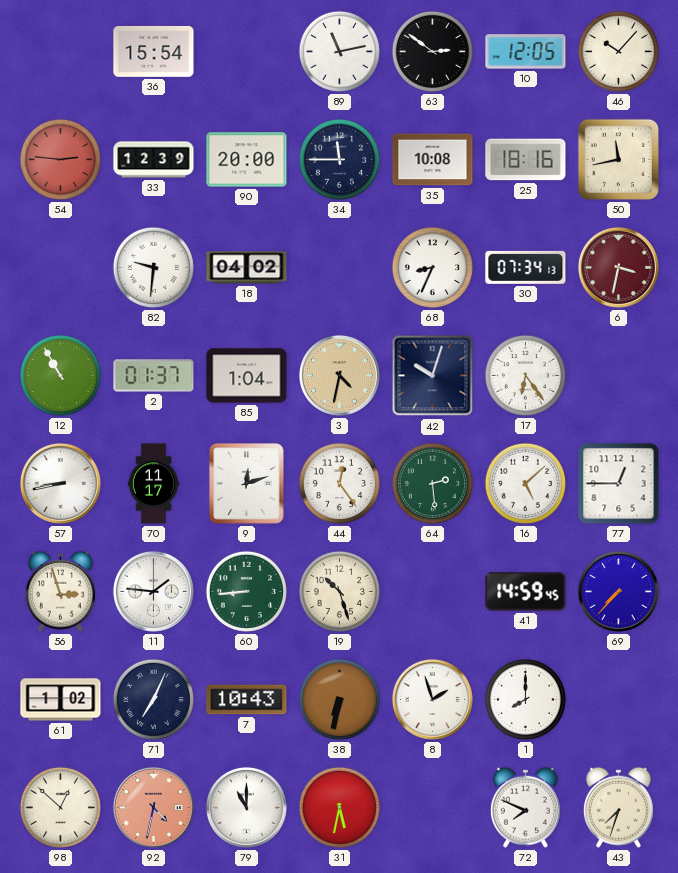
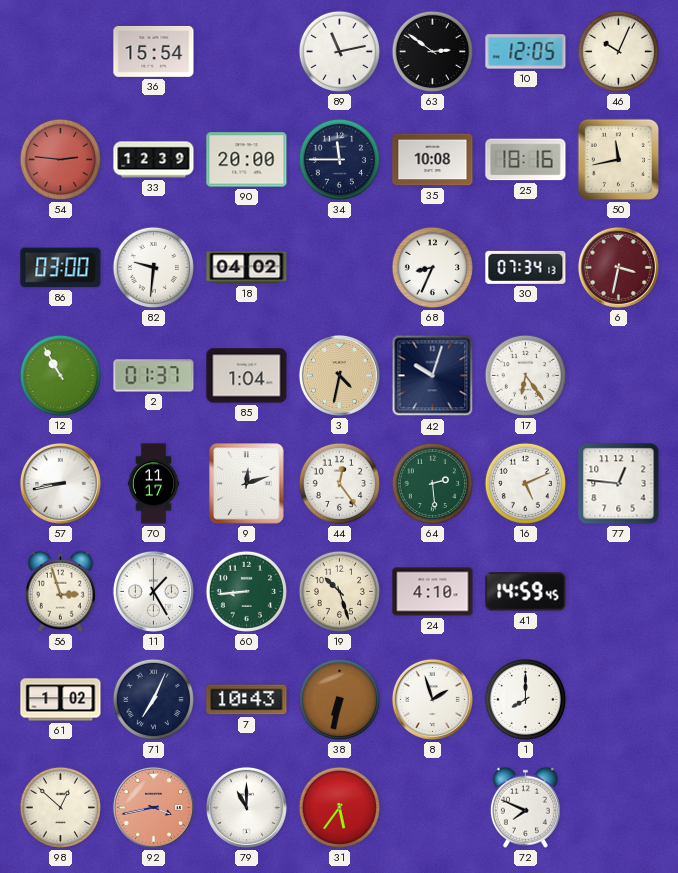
46: 10:07 -> 10:04 (618, 51)
86: none -> 03:00 (61, 268)
16: 5:08 -> 5:11 (525, 483)
77: 12:45 -> 12:46 (619, 484)
11: 1:46 -> 1:25 (153, 591)
24: none -> 4:10 (433, 592)
69: 7:37 -> none (618, 591)
92: 4:32 -> 3:43 (153, 807)
31: 5:32 -> 5:36 (339, 807)
43: 7:33 -> none (618, 807)
